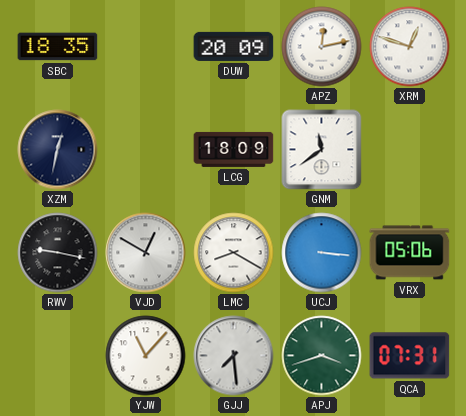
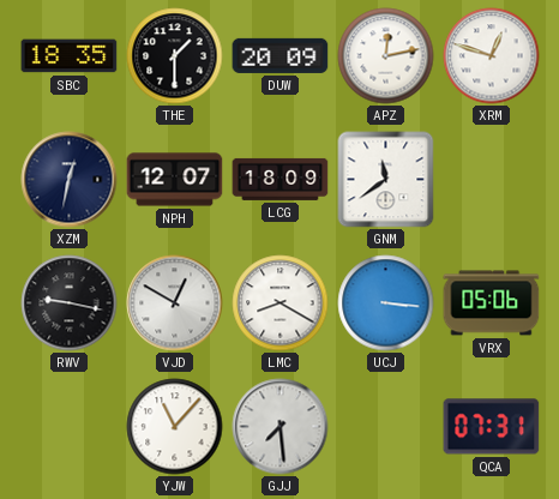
THE: none -> 1:30 (175, 56)
NPH: none -> 12:07 (175, 180)
APJ: 3:42 -> none (322, 356)
